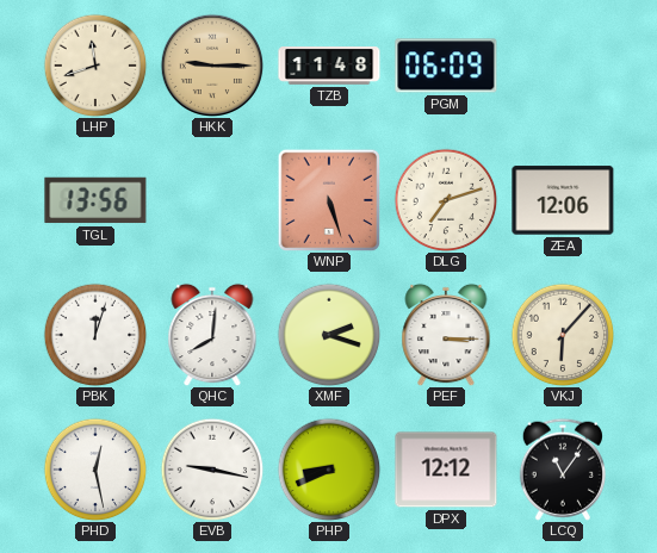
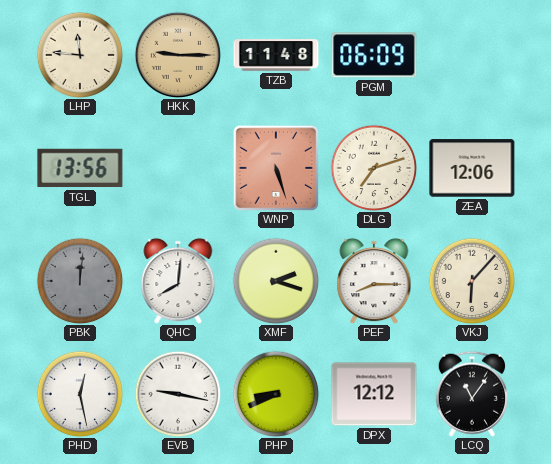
LHP: 11:42 -> 11:46 (80, 55)
PBK: 12:03 -> 12:01 (80, 281)
PBK dial: white -> grey (80, 281)
PEF: 3:15 -> 8:15 (374, 281)
